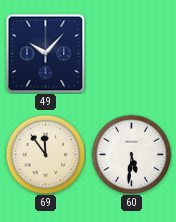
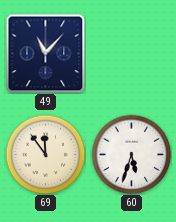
49: 10:07 -> 11:07 (45, 53)
60: 5:31 -> 5:33 (131, 154)
